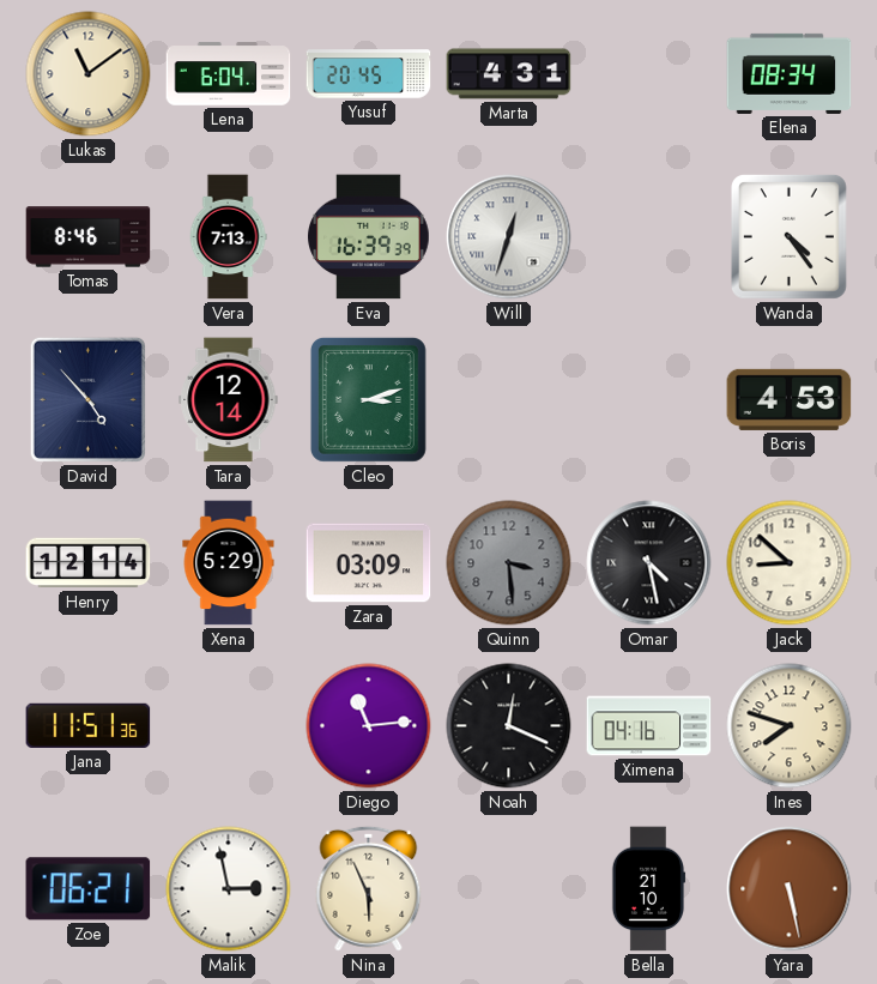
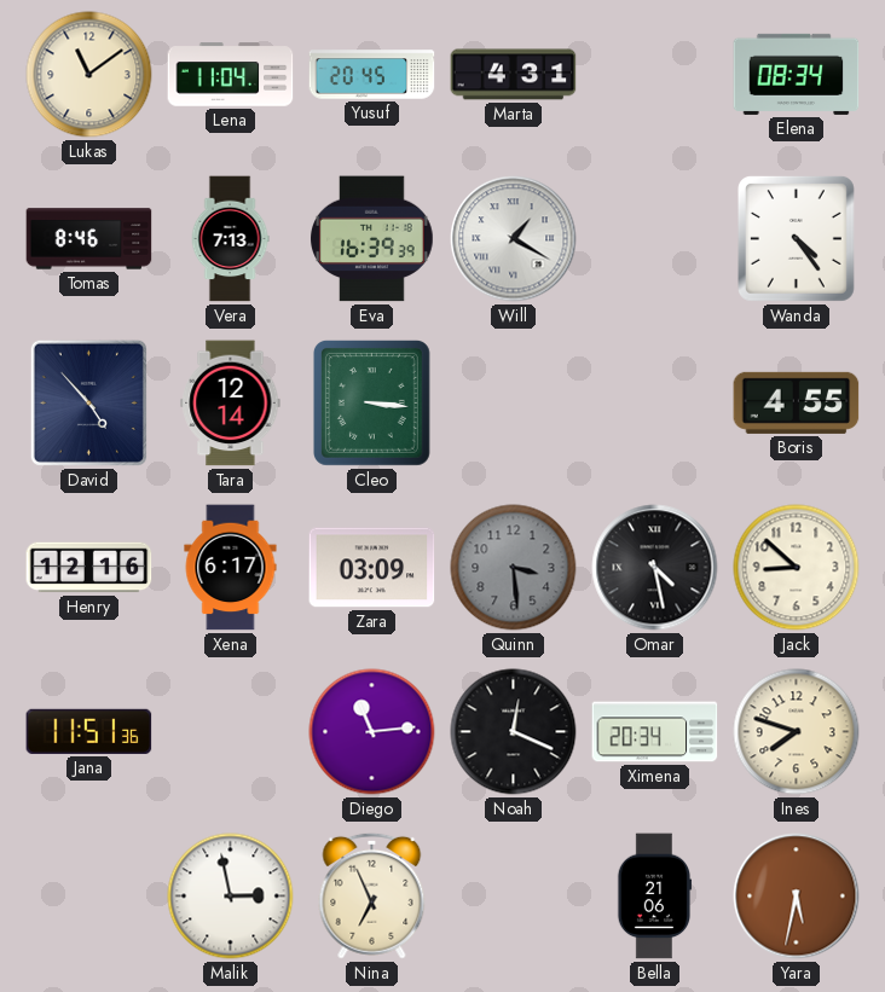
Lena: 6:04 -> 11:04 (231, 75)
Will: 12:33 -> 1:20 (514, 239)
Cleo: 3:12 -> 3:16 (371, 402)
Boris: 4:53 -> 4:55 (797, 402)
Henry: 12:14 -> 12:16 (89, 568)
Xena: 5:29 -> 6:17 (231, 568)
Ximena: 04:16 -> 20:34 (655, 732)
Zoe: 06:21 -> none (89, 889)
Nina: 5:56 -> 6:56 (372, 895)
Bella: 21:10 -> 21:06 (654, 897)
Yara: 5:28 -> 5:32 (797, 897)
